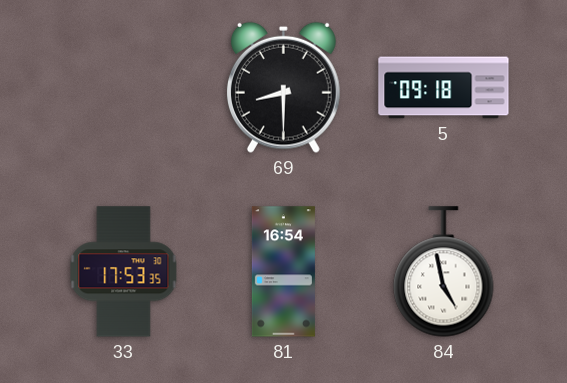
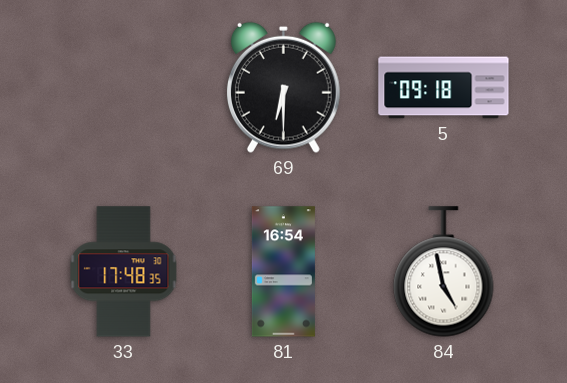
69: 8:30 -> 6:30 (283, 87)
33: 17:53 -> 17:48 (124, 272)
